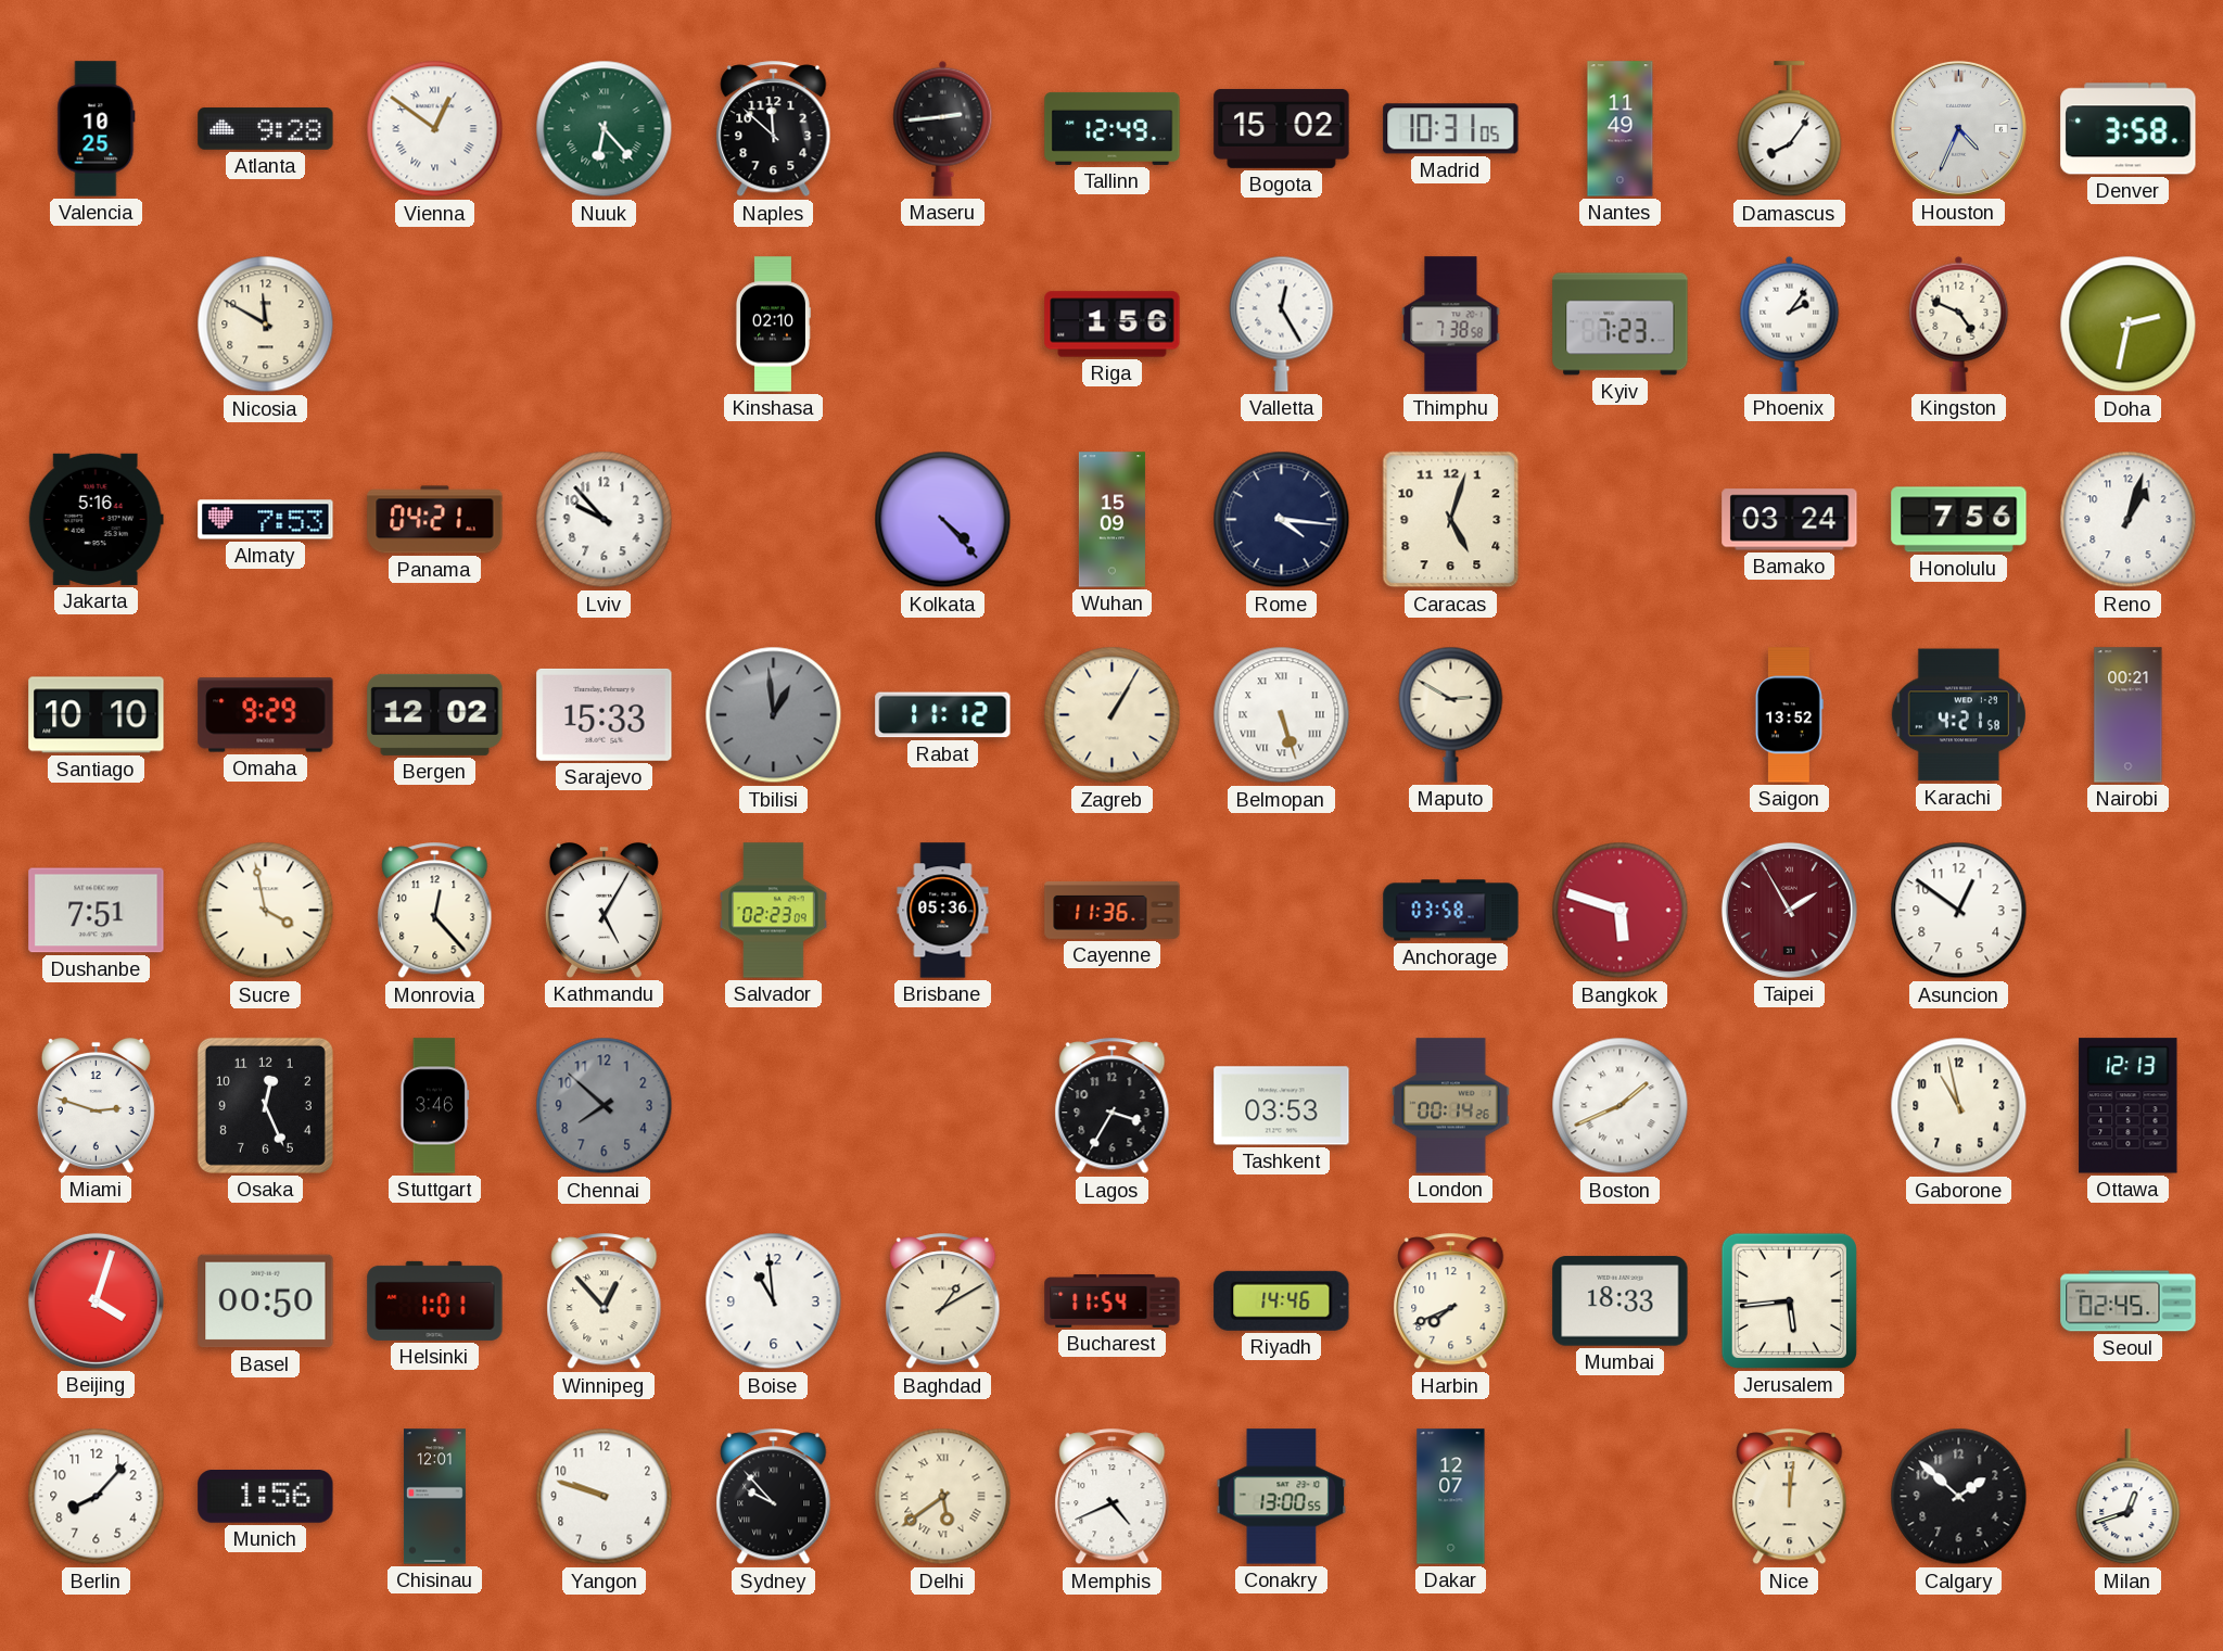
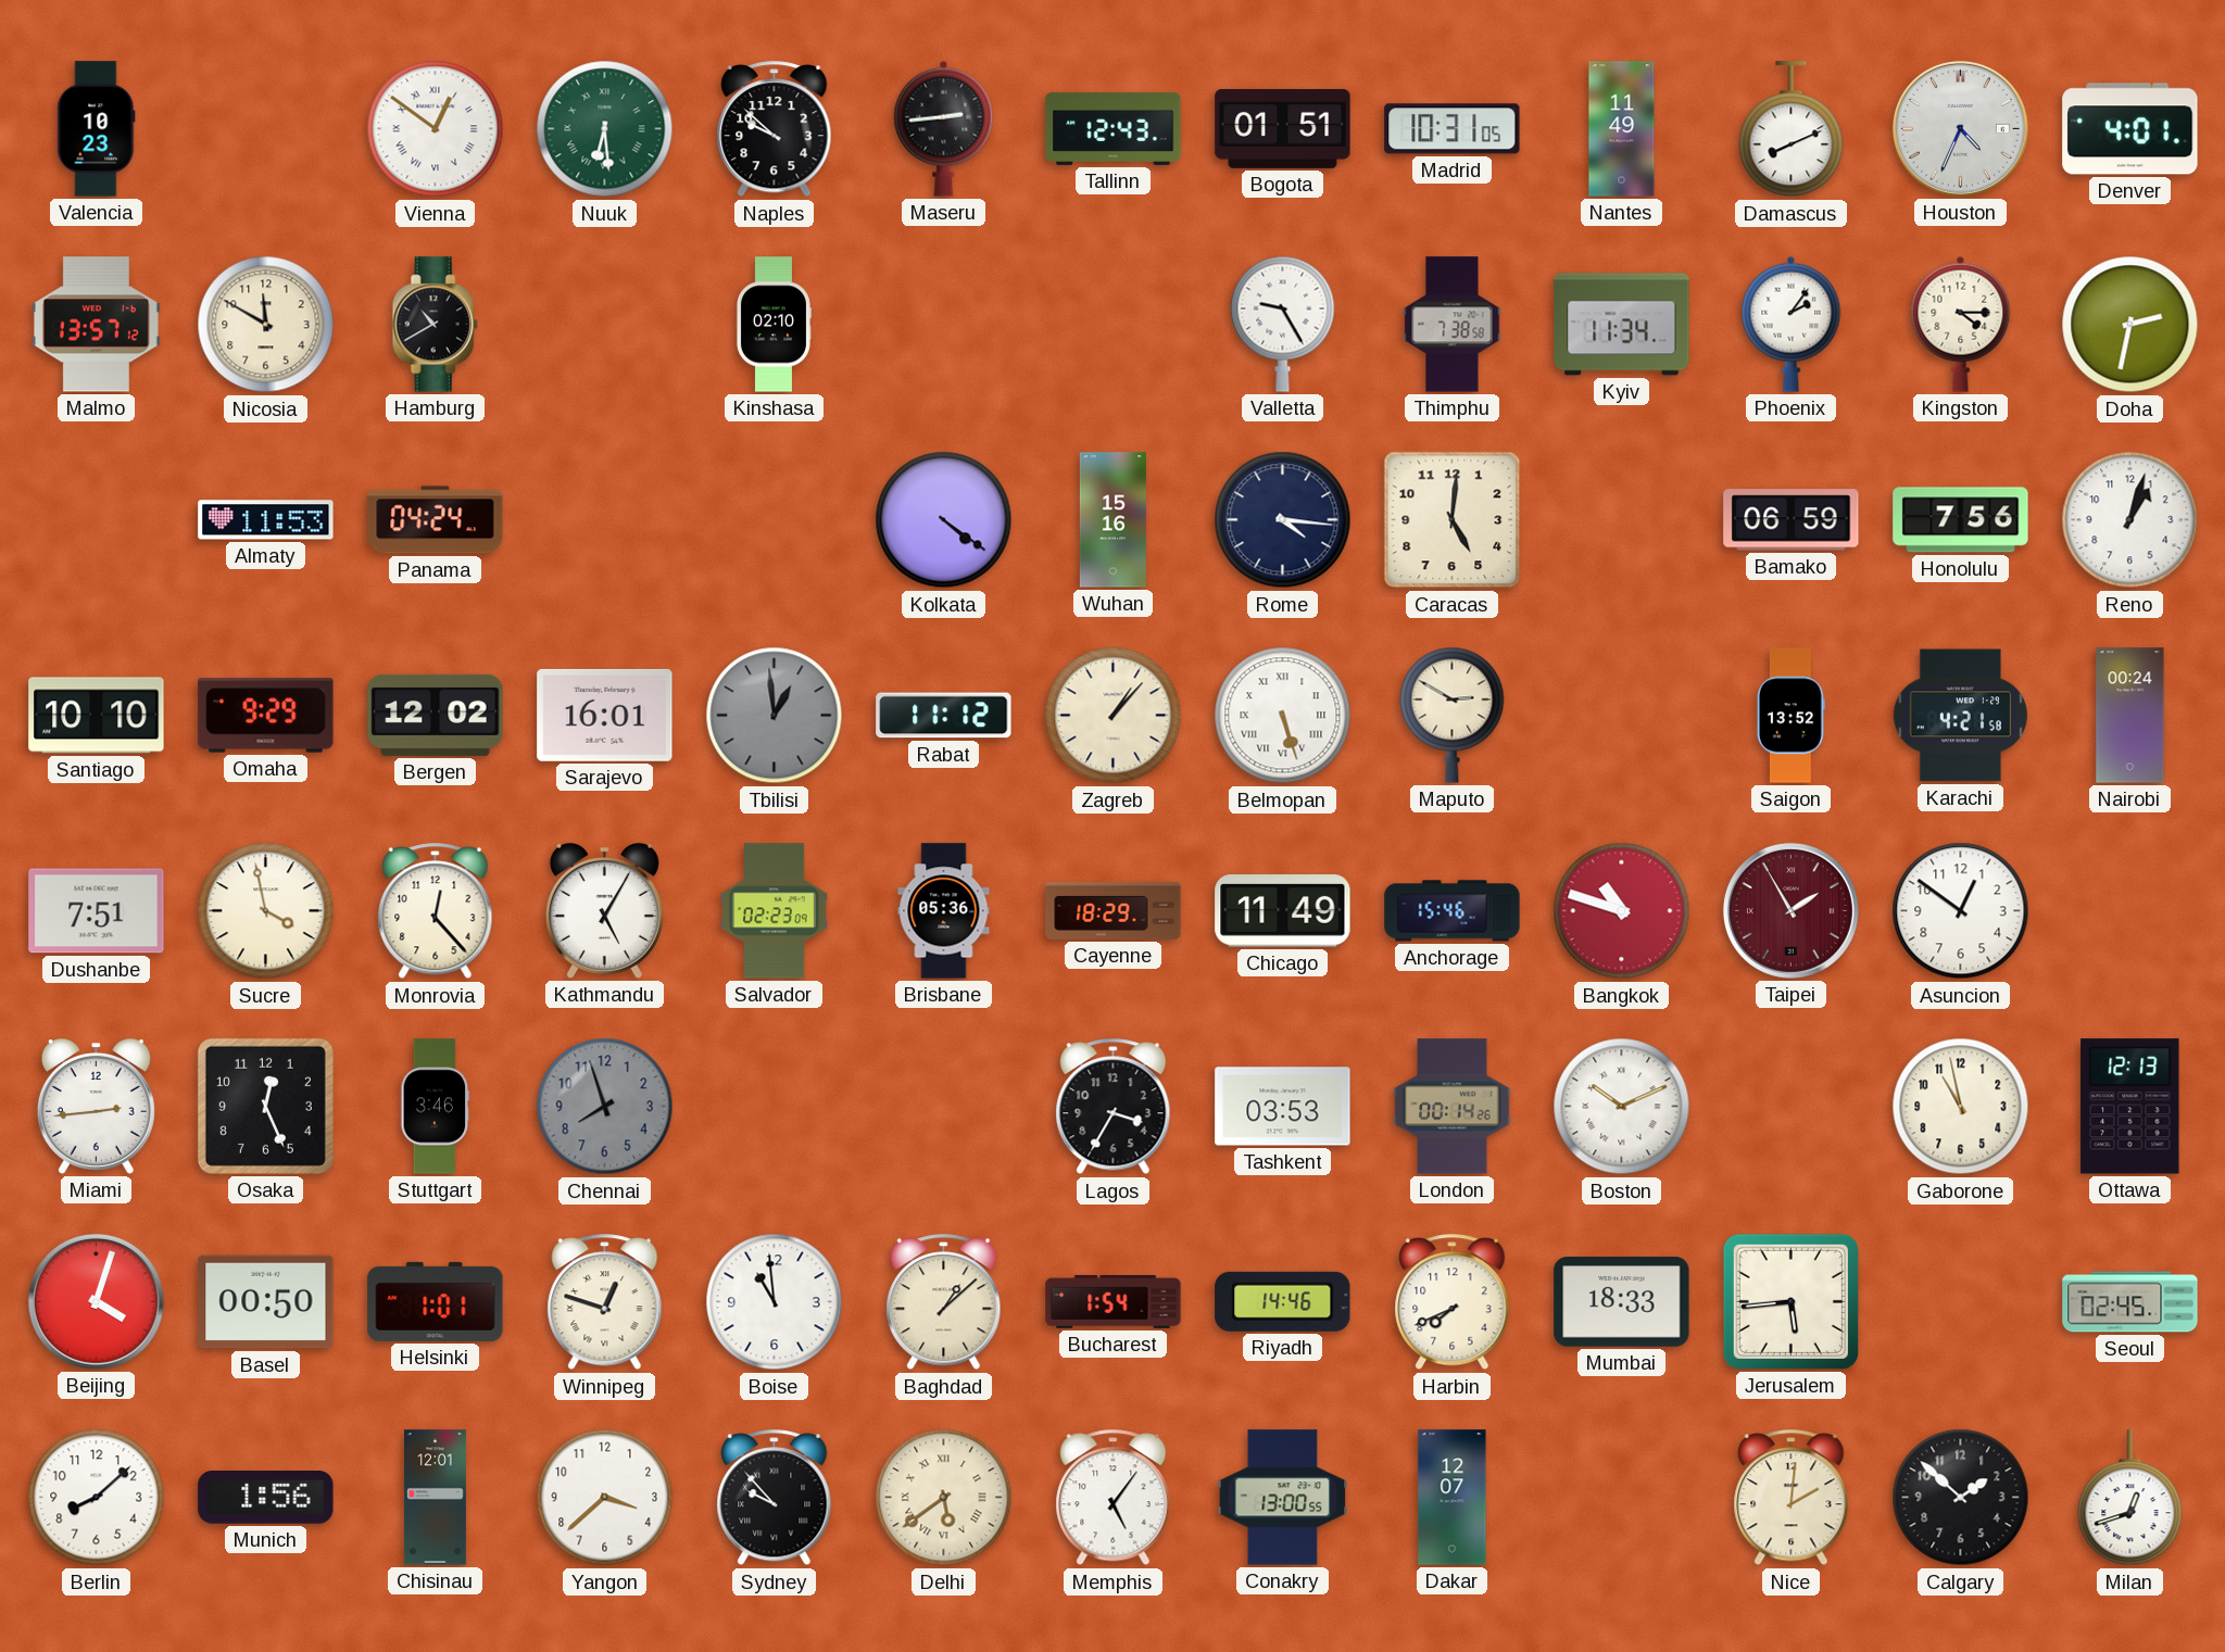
Valencia: 10:25 -> 10:23 (97, 129)
Atlanta: 9:28 -> none (266, 129)
Nuuk: 6:23 -> 6:29 (605, 129)
Naples: 11:52 -> 9:52 (775, 129)
Tallinn: 12:49 -> 12:43 (1114, 128)
Bogota: 15:02 -> 01:51 (1283, 128)
Damascus: 8:06 -> 8:11 (1792, 129)
Denver: 3:58 -> 4:01 (2130, 129)
Malmo: none -> 13:57 (96, 325)
Hamburg: none -> 10:40 (435, 325)
Riga: 1:56 -> none (1113, 325)
Valletta: 12:25 -> 9:25 (1283, 324)
Kyiv: 7:23 -> 11:34 (1622, 325)
Kingston: 4:49 -> 4:15 (1961, 324)
Jakarta: 5:16 -> none (96, 519)
Almaty: 7:53 -> 11:53 (266, 520)
Panama: 04:21 -> 04:24 (436, 520)
Lviv: 9:53 -> none (605, 520)
Kolkata: 4:23 -> 4:21 (944, 520)
Wuhan: 15:09 -> 15:16 (1112, 520)
Caracas: 5:03 -> 5:01 (1453, 520)
Bamako: 03:24 -> 06:59 (1792, 520)
Sarajevo: 15:33 -> 16:01 (605, 715)
Zagreb: 1:05 -> 1:07 (1114, 716)
Nairobi: 00:21 -> 00:24 (2130, 716)
Cayenne: 11:36 -> 18:29 (1114, 911)
Chicago: none -> 11:49 (1283, 911)
Anchorage: 03:58 -> 15:46 (1453, 911)
Bangkok: 5:48 -> 10:48 (1622, 911)
Miami: 2:48 -> 2:44 (96, 1106)
Chennai: 7:52 -> 7:57 (605, 1107)
Boston: 1:41 -> 10:11 (1622, 1107)
Winnipeg: 12:53 -> 12:48 (605, 1302)
Baghdad: 1:10 -> 1:08 (944, 1302)
Bucharest: 11:54 -> 1:54 (1114, 1301)
Berlin: 8:07 -> 8:08 (97, 1498)
Yangon: 9:48 -> 3:38 (605, 1498)
Memphis: 4:41 -> 5:06 (1114, 1498)
Nice: 12:01 -> 2:01 (1792, 1498)
